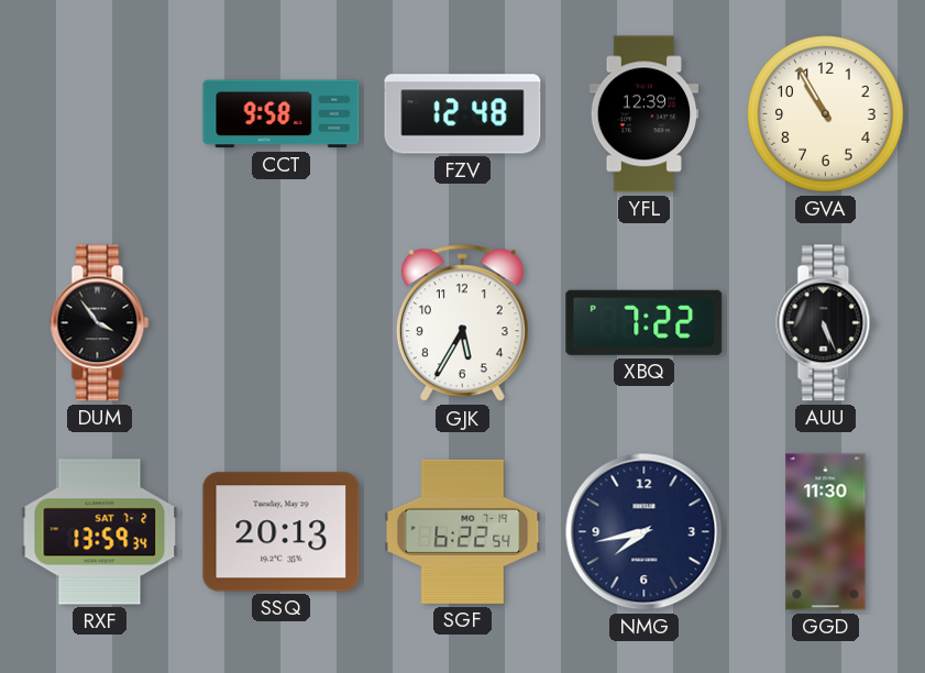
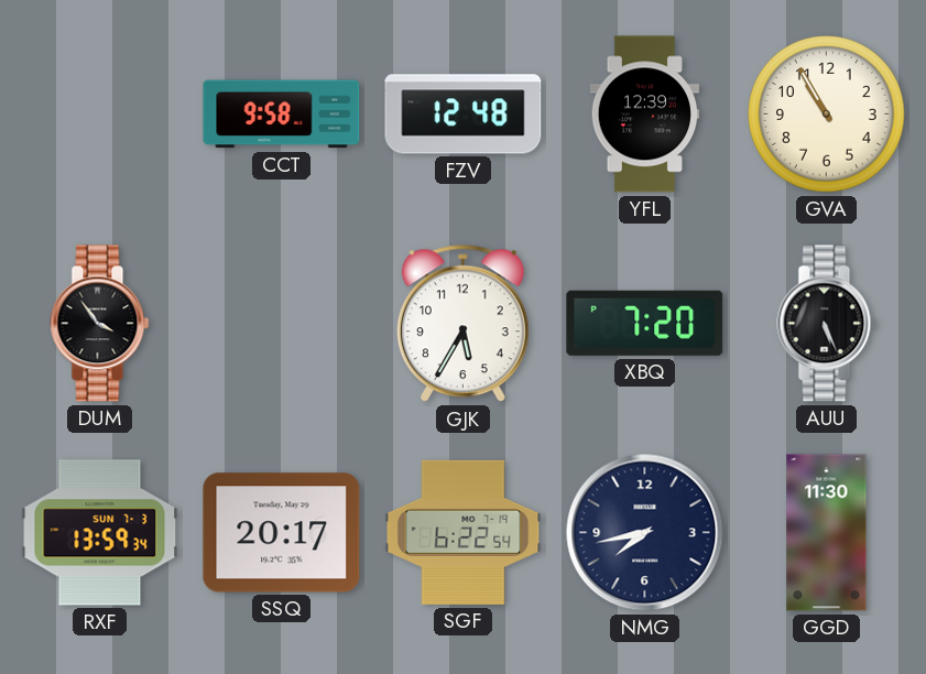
XBQ: 7:22 -> 7:20 (645, 323)
RXF date: SAT 7-2 -> SUN 7-3 (100, 533)
SSQ: 20:13 -> 20:17 (282, 533)
